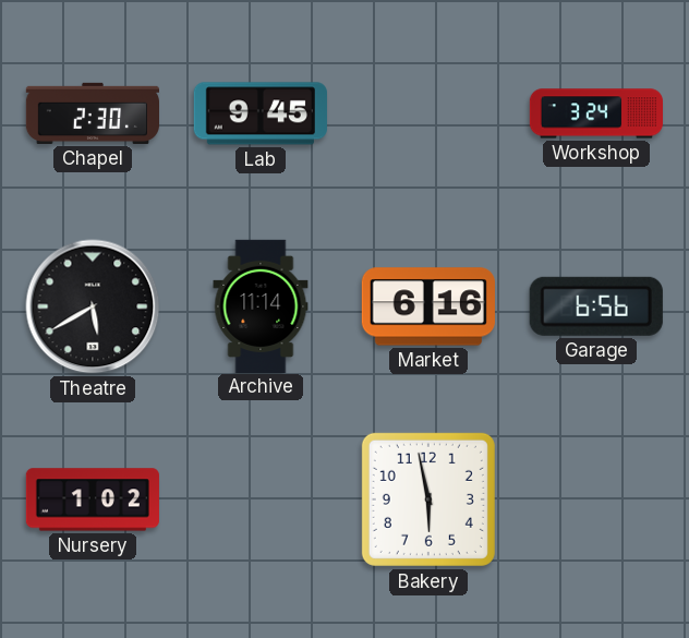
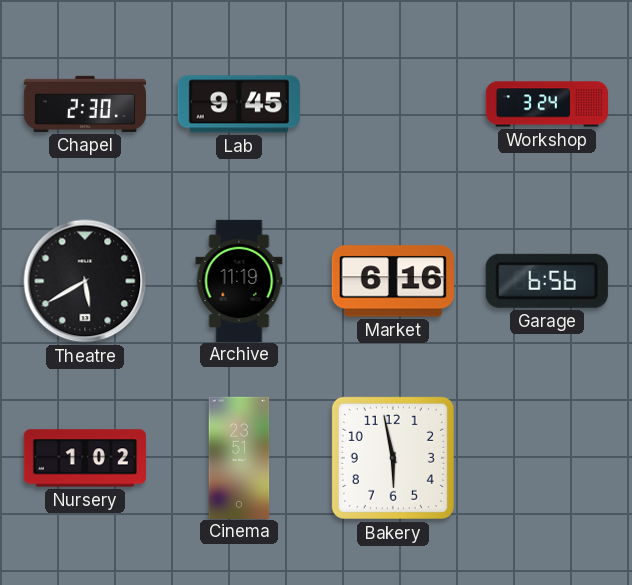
Archive: 11:14 -> 11:19 (239, 280)
Cinema: none -> 23:51 (239, 457)
